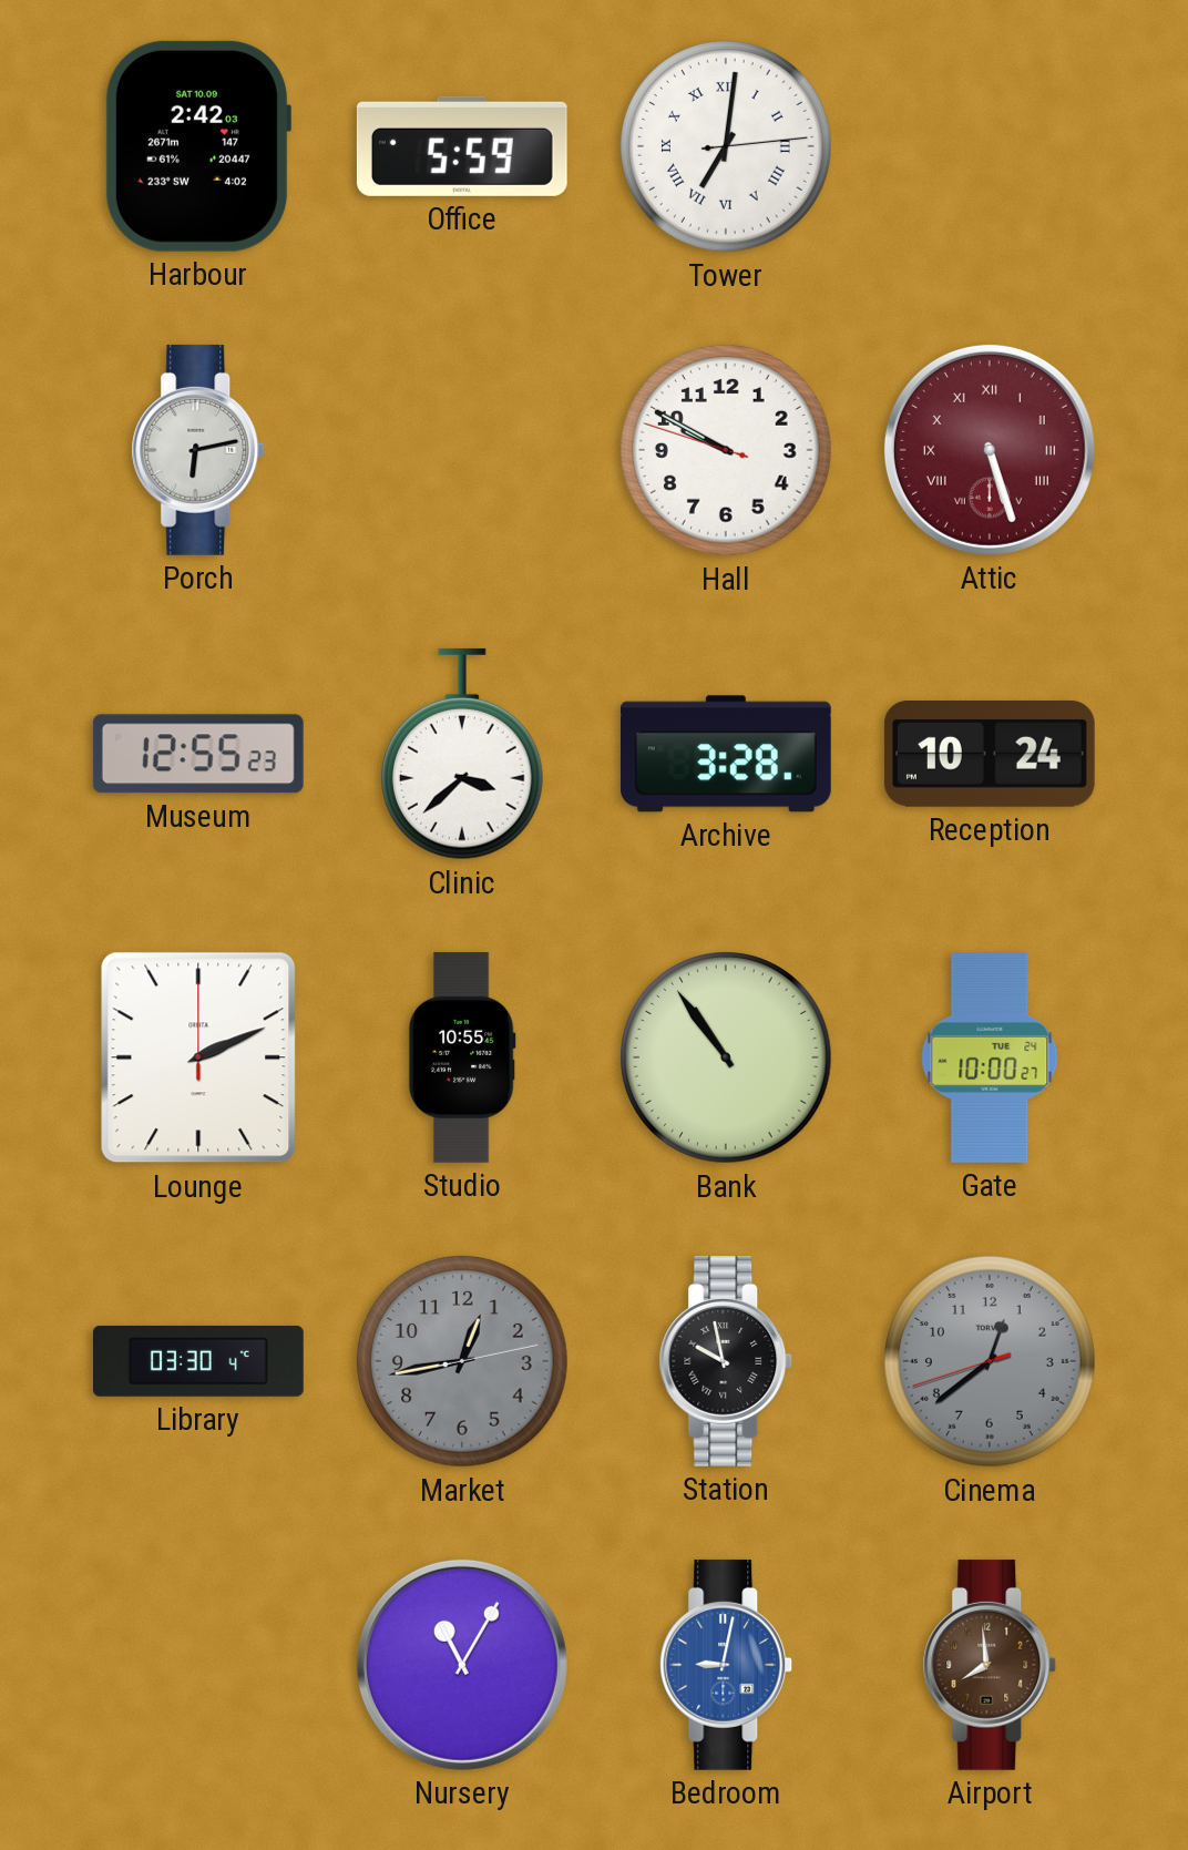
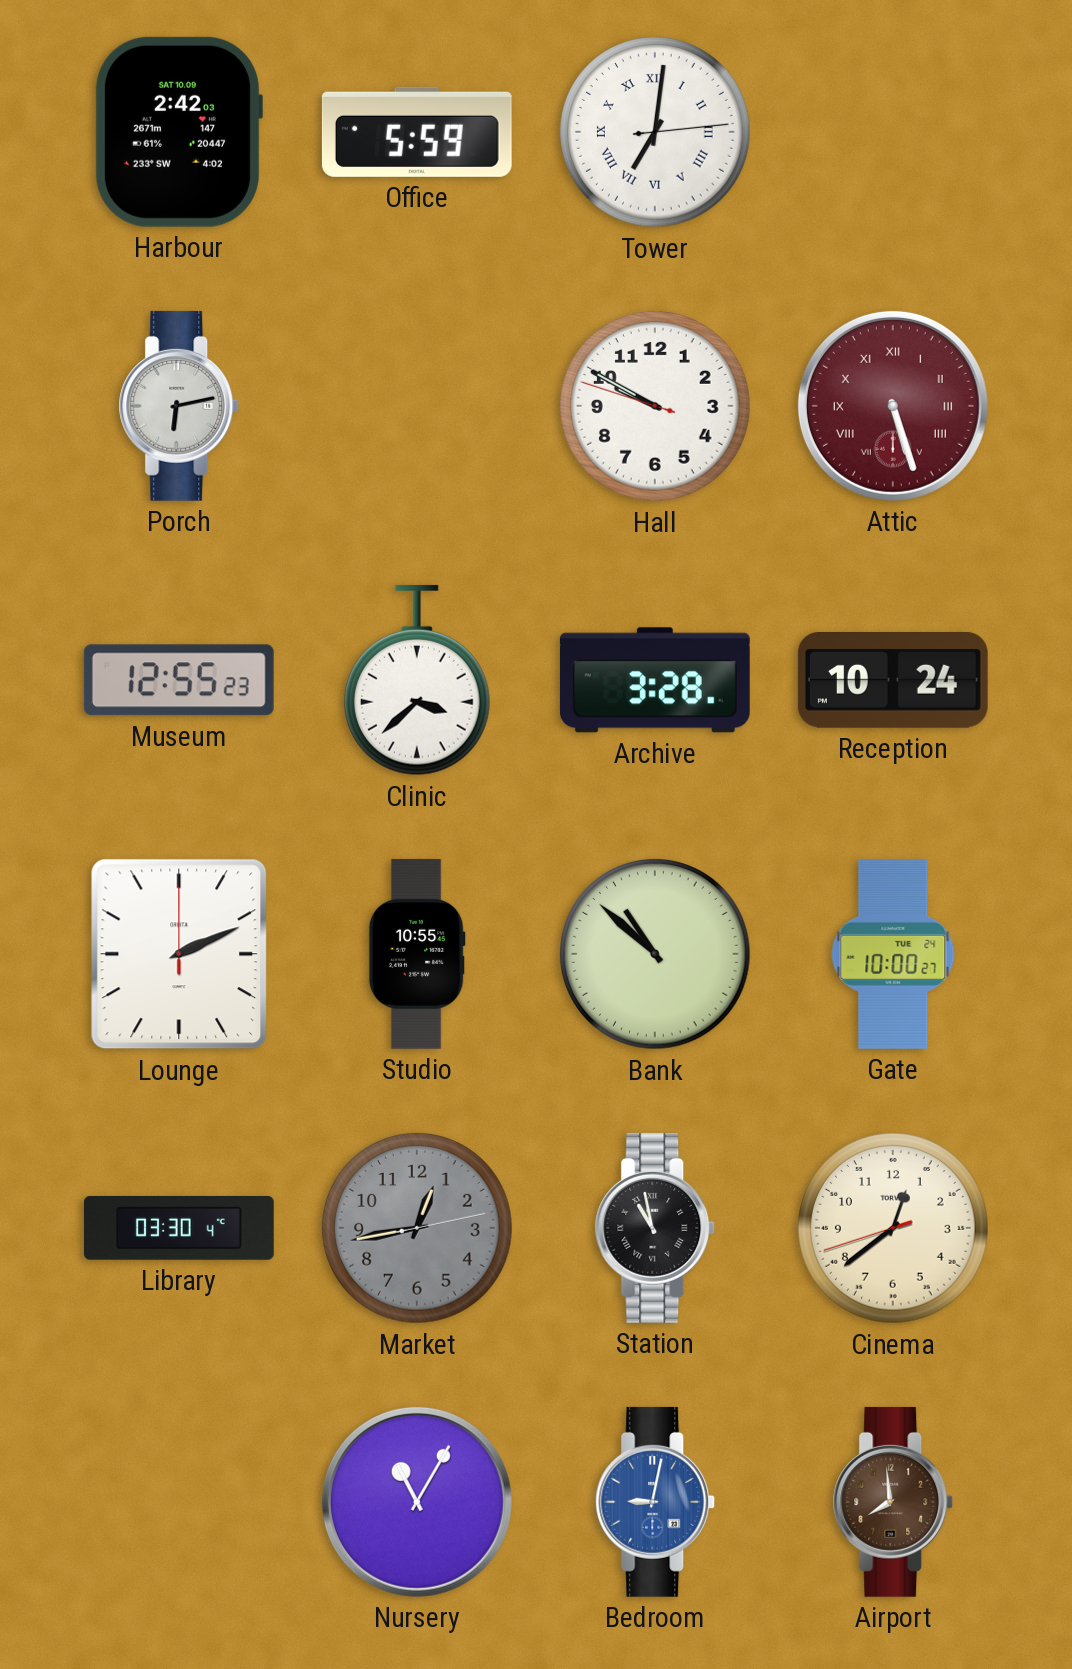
Bank: 10:54 -> 10:52 (656, 955)
Station: 9:58 -> 10:58 (655, 1228)
Cinema dial: grey -> cream (894, 1229)
